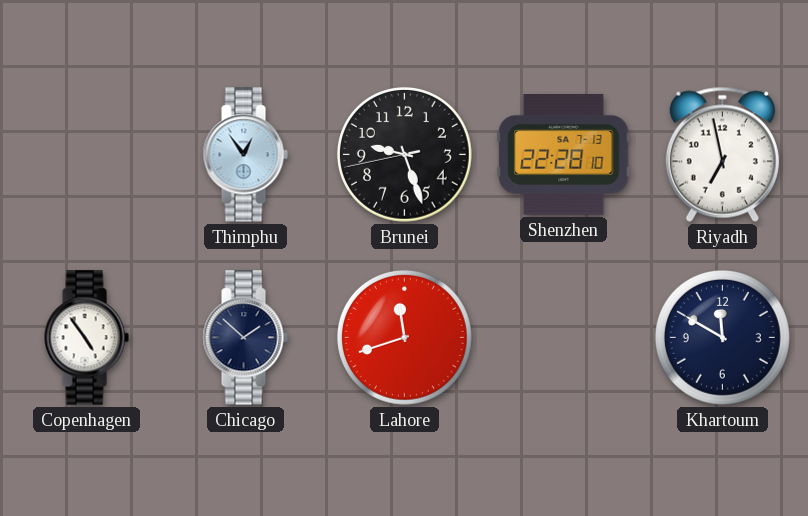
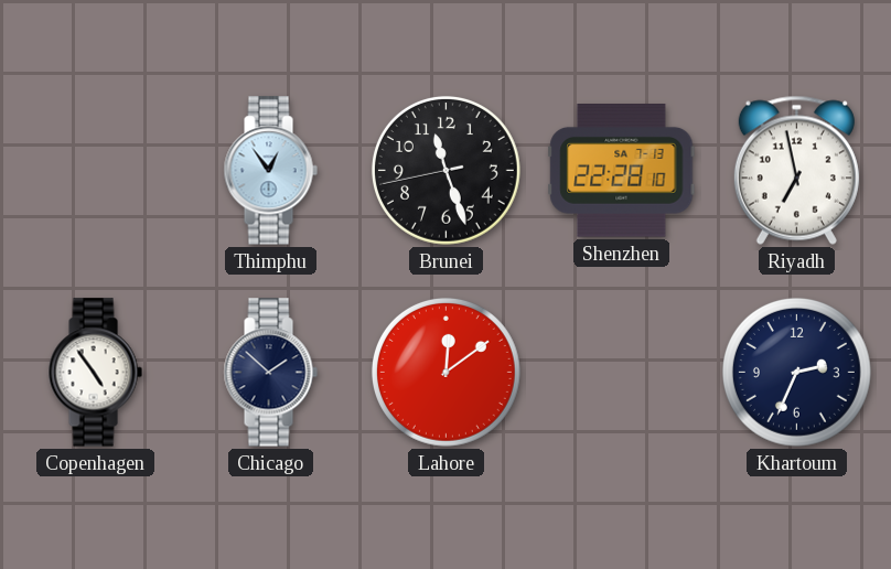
Brunei: 9:26 -> 11:26 (445, 170)
Lahore: 11:42 -> 12:09 (445, 372)
Khartoum: 11:50 -> 2:34 (796, 372)
